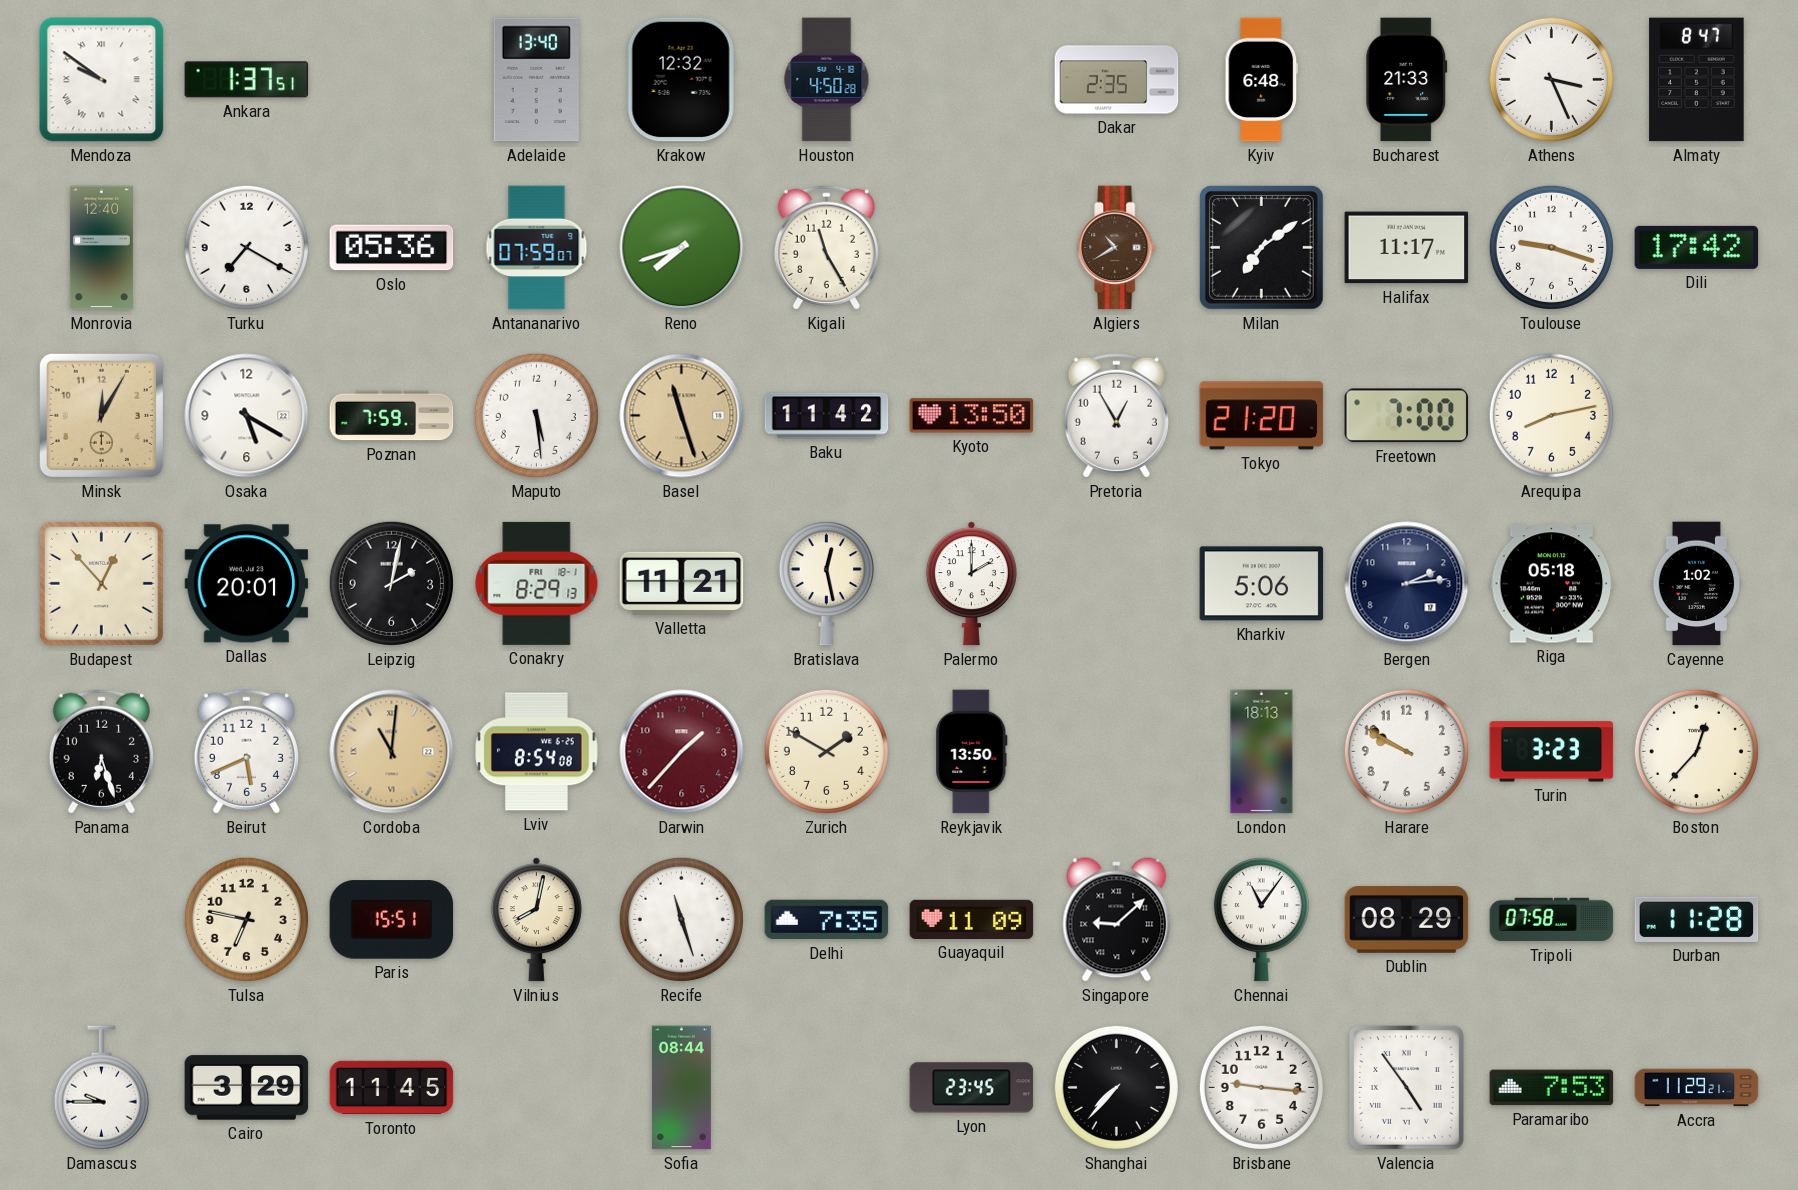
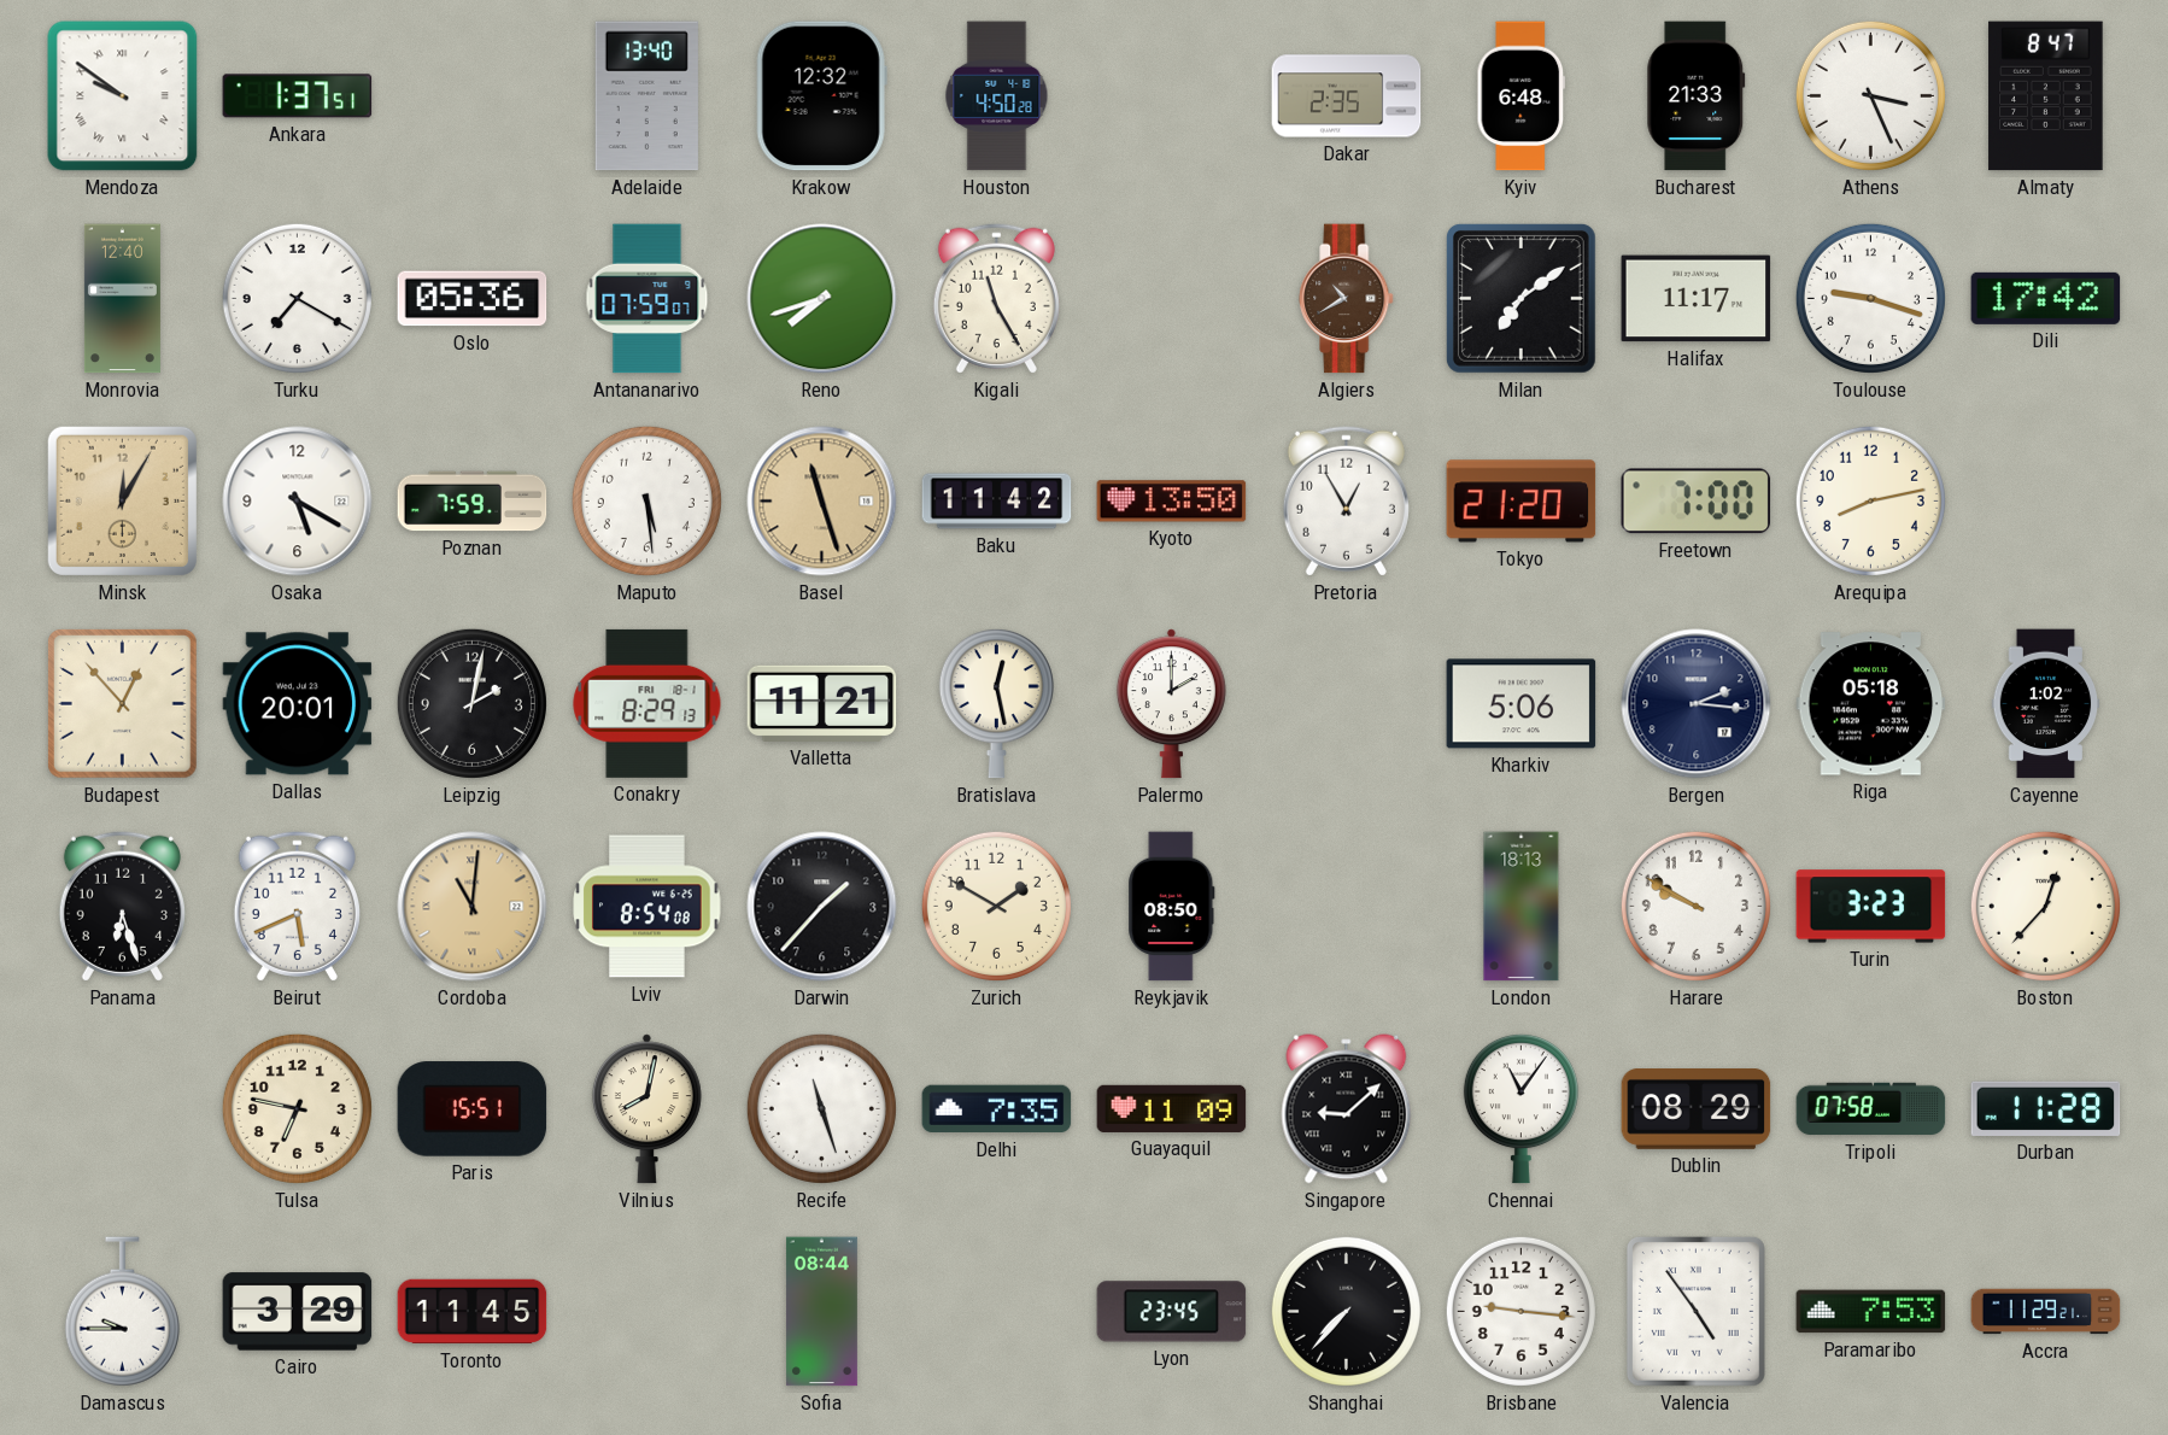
Bergen: 2:14 -> 2:16 (1697, 704)
Darwin dial: burgundy -> black (822, 907)
Reykjavik: 13:50 -> 08:50 (1172, 907)
